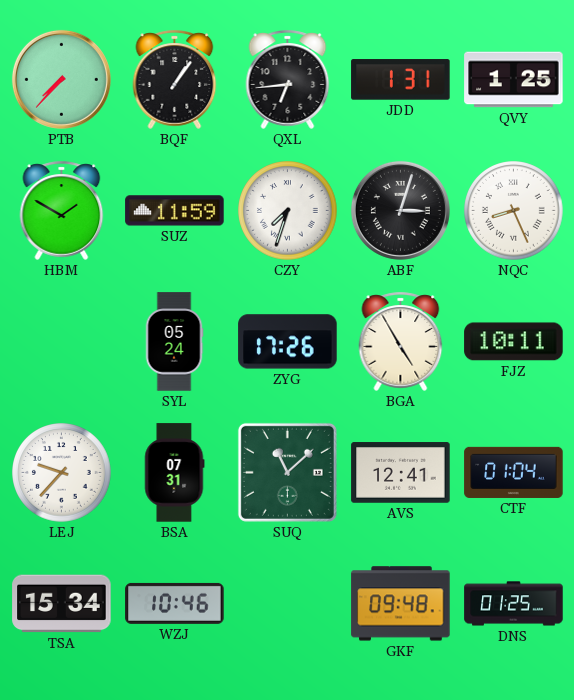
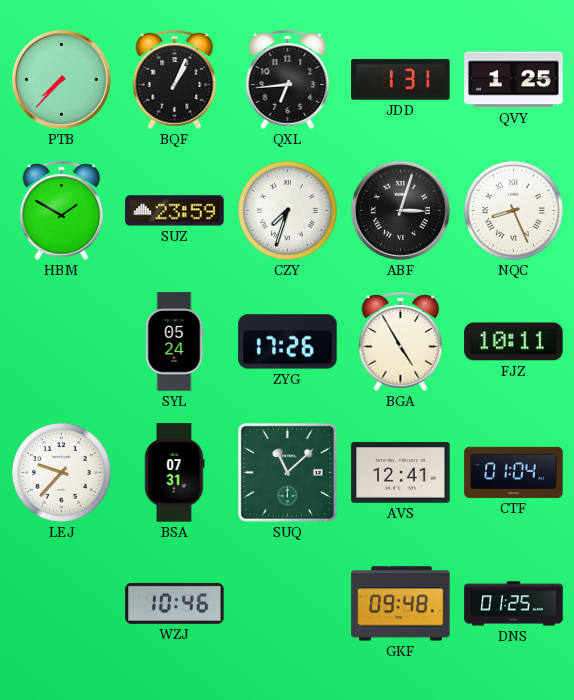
BQF: 1:06 -> 1:04 (175, 79)
SUZ: 11:59 -> 23:59 (175, 211)
TSA: 15:34 -> none (62, 604)
